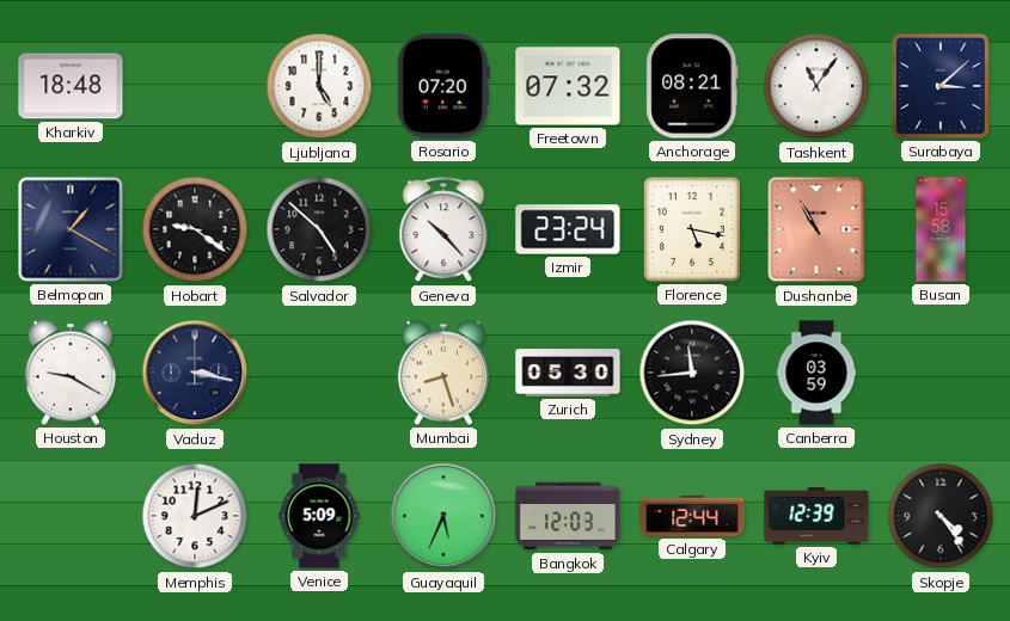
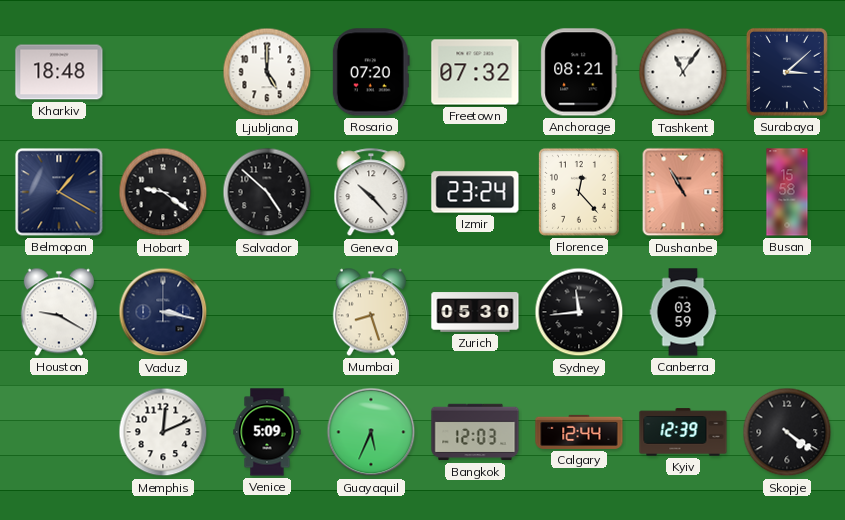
Florence: 5:17 -> 12:23 (579, 192)
Skopje: 4:24 -> 4:21 (787, 432)
